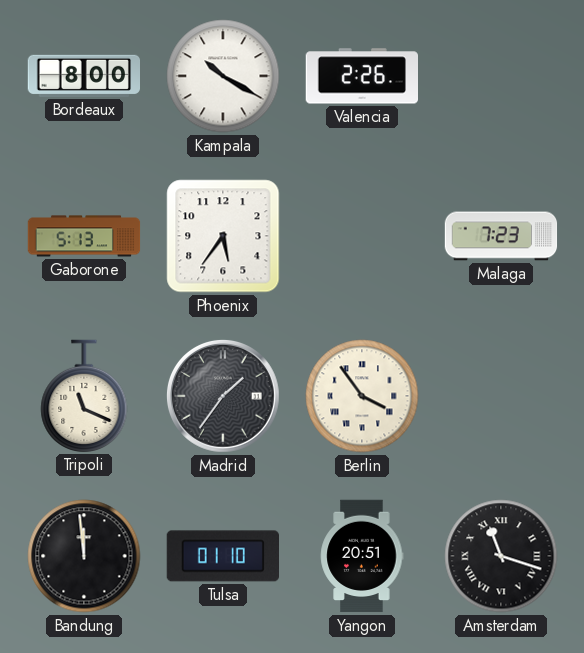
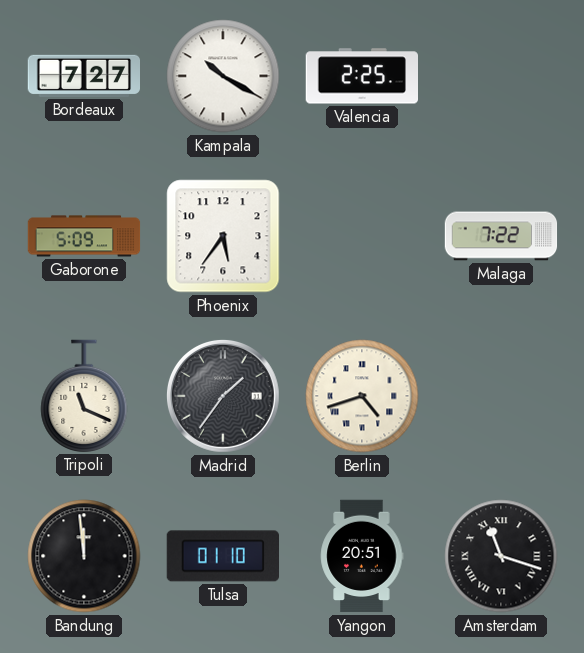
Bordeaux: 8:00 -> 7:27 (84, 76)
Valencia: 2:26 -> 2:25 (361, 76)
Gaborone: 5:13 -> 5:09 (84, 236)
Malaga: 7:23 -> 7:22 (501, 236)
Berlin: 3:54 -> 4:42 (362, 396)
